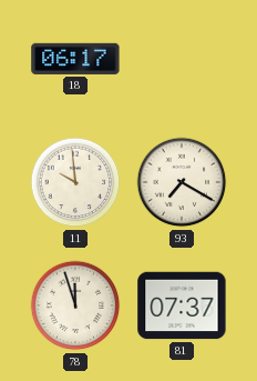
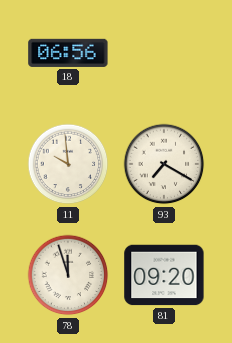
18: 06:17 -> 06:56 (68, 53)
81: 07:37 -> 09:20 (164, 275)
